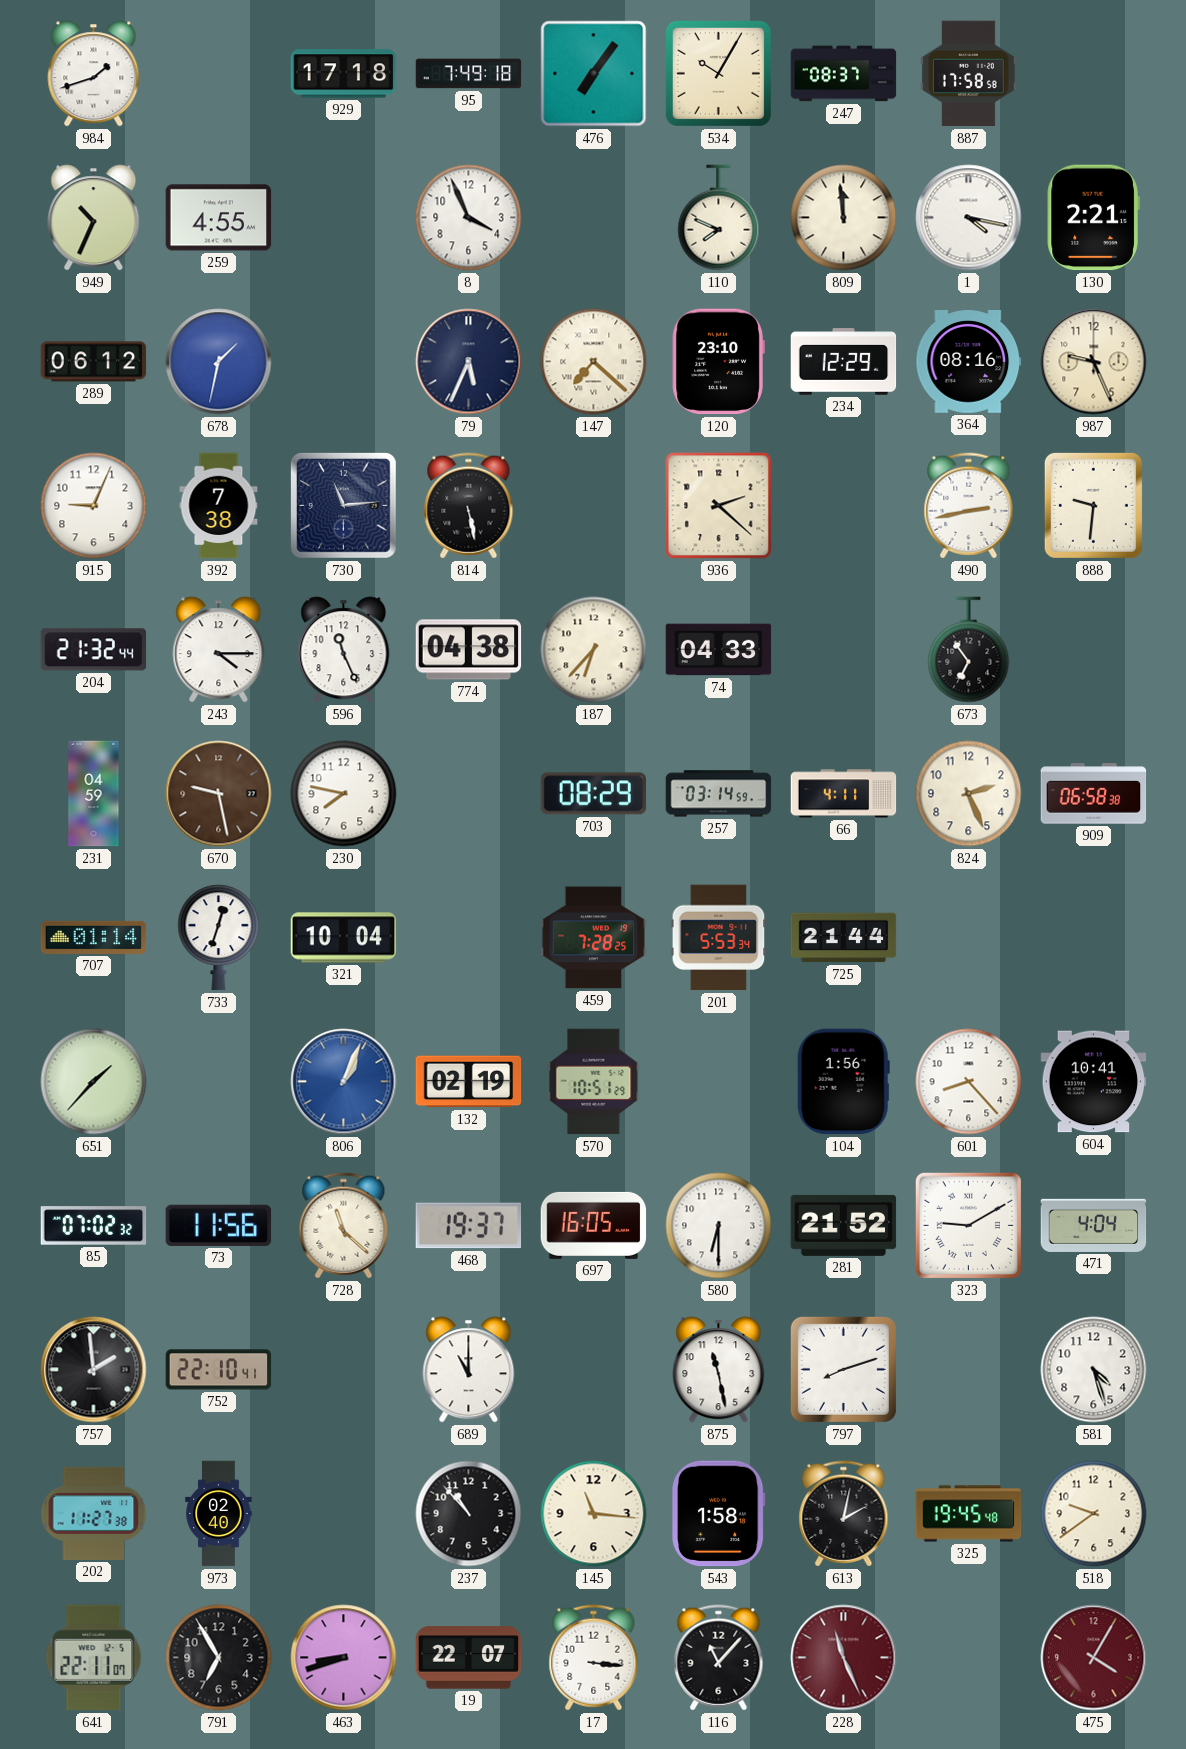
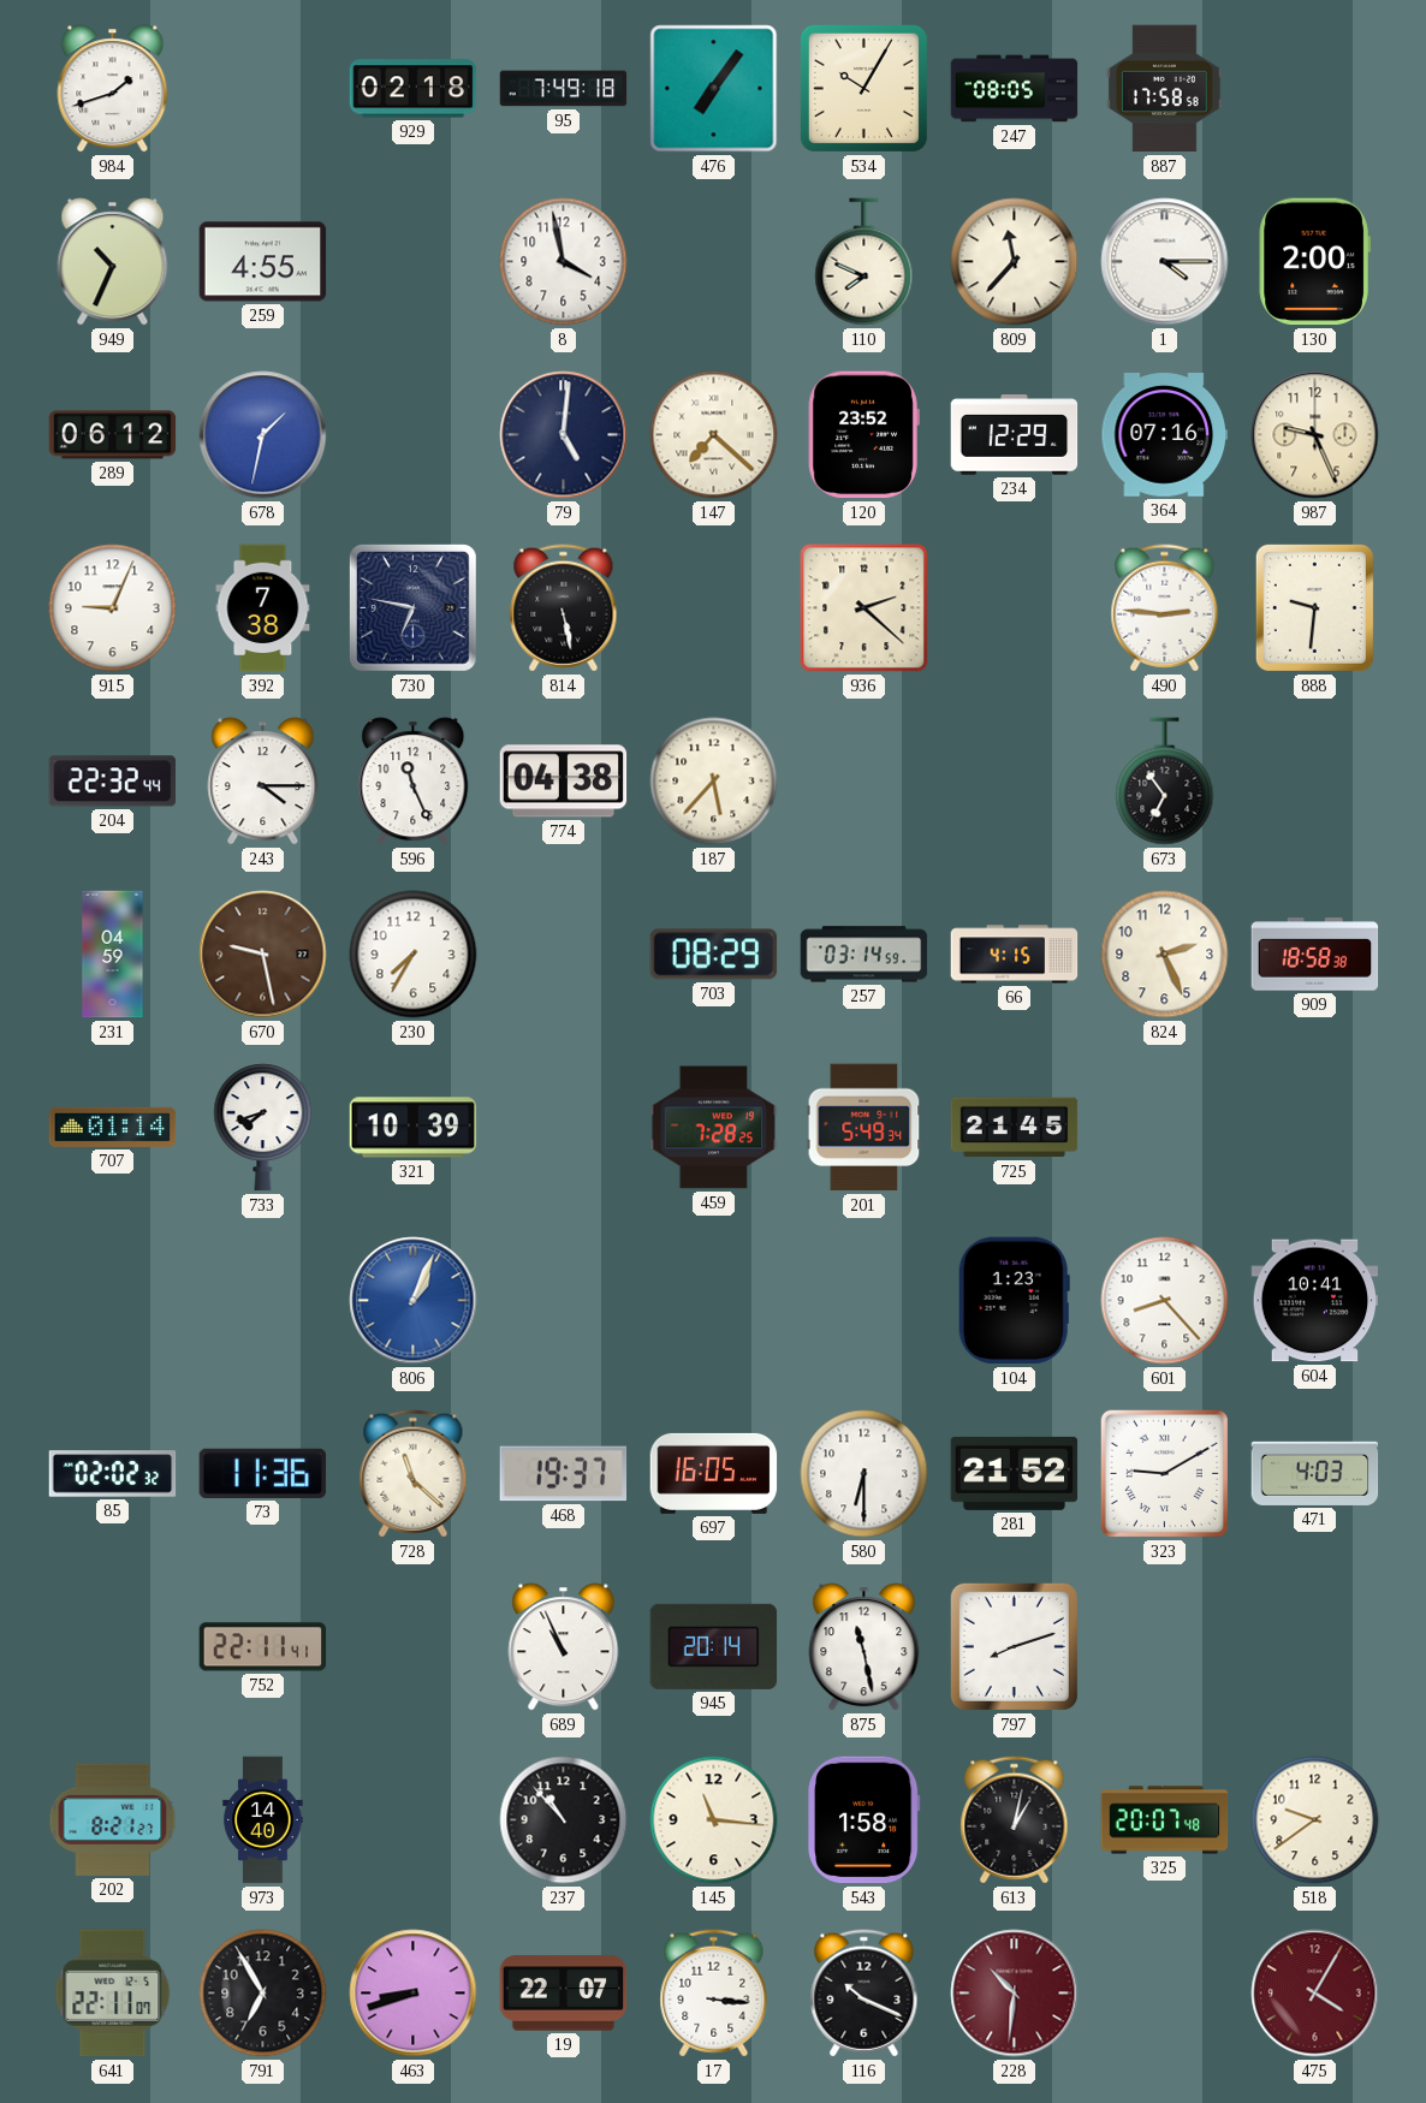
929: 17:18 -> 02:18 (414, 89)
247: 08:37 -> 08:05 (1015, 89)
8: 3:56 -> 3:58 (564, 262)
809: 11:59 -> 11:37 (1015, 262)
1: 4:17 -> 4:15 (1165, 262)
130: 2:21 -> 2:00 (1314, 262)
79: 5:34 -> 5:01 (564, 435)
120: 23:10 -> 23:52 (863, 435)
364: 08:16 -> 07:16 (1165, 435)
730: 11:14 -> 6:47 (412, 607)
490: 2:43 -> 2:46 (1165, 608)
204: 21:32 -> 22:32 (113, 782)
187: 6:37 -> 5:37 (714, 782)
74: 04:33 -> none (719, 650)
230: 7:47 -> 7:35 (414, 955)
66: 4:11 -> 4:15 (1015, 955)
909: 06:58 -> 18:58 (1315, 955)
733: 12:33 -> 7:42 (263, 1128)
321: 10:04 -> 10:39 (414, 1128)
201: 5:53 -> 5:49 (864, 1128)
725: 21:44 -> 21:45 (1015, 1128)
651: 1:37 -> none (94, 1082)
132: 02:19 -> none (469, 1082)
570: 10:51 -> none (594, 1082)
104: 1:56 -> 1:23 (1014, 1301)
85: 07:02 -> 02:02 (113, 1474)
73: 11:56 -> 11:36 (263, 1473)
471: 4:04 -> 4:03 (1315, 1473)
757: 1:59 -> none (94, 1370)
752: 22:10 -> 22:11 (263, 1647)
689: 11:00 -> 10:56 (564, 1647)
945: none -> 20:14 (714, 1646)
581: 4:27 -> none (1094, 1370)
202: 11:27 -> 8:21 (113, 1819)
973: 02:40 -> 14:40 (263, 1820)
613: 2:02 -> 1:02 (1015, 1820)
325: 19:45 -> 20:07 (1165, 1820)
116: 11:07 -> 10:19 (864, 1994)
228: 11:26 -> 10:31 (1015, 1994)
